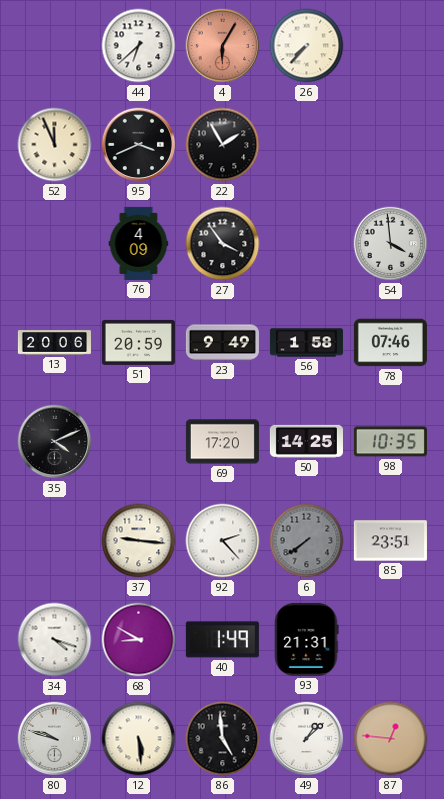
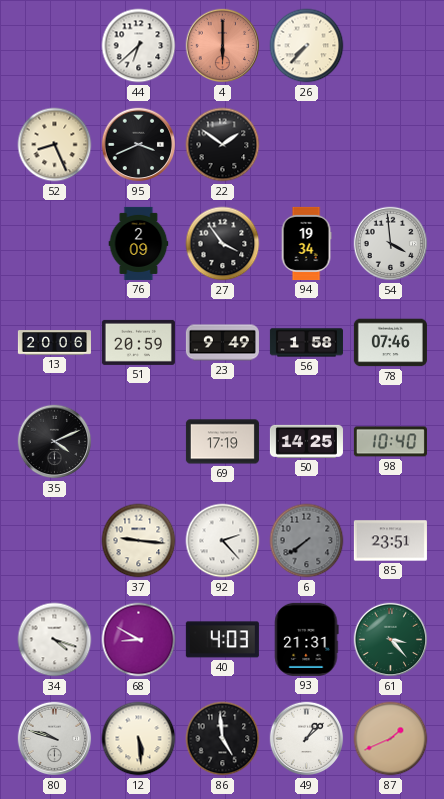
4: 6:05 -> 6:00 (223, 46)
52: 11:56 -> 8:26 (55, 145)
22: 1:55 -> 1:51 (223, 145)
76: 4:09 -> 2:09 (139, 243)
94: none -> 19:34 (306, 243)
69: 17:20 -> 17:19 (222, 442)
98: 10:35 -> 10:40 (390, 442)
40: 1:49 -> 4:03 (222, 640)
61: none -> 3:23 (391, 640)
87: 12:46 -> 1:41 (391, 739)
